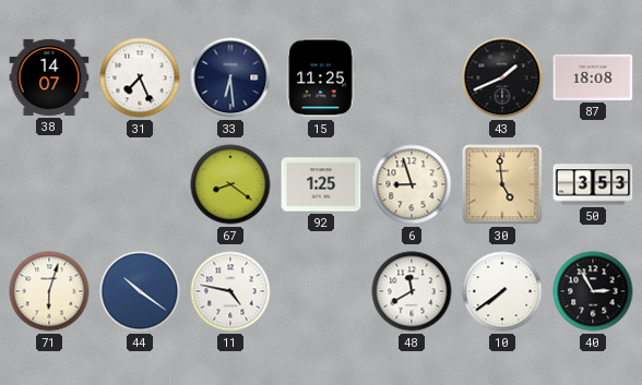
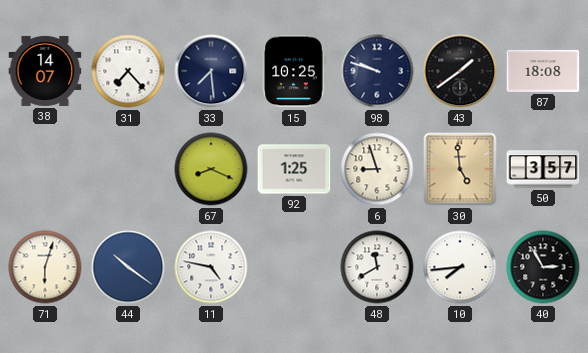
31: 7:26 -> 7:23 (128, 71)
33: 6:29 -> 7:29 (211, 71)
15: 11:25 -> 10:25 (294, 71)
98: none -> 9:48 (377, 71)
43: 1:41 -> 1:39 (460, 71)
67: 8:21 -> 8:19 (211, 169)
50: 3:53 -> 3:57 (543, 169)
10: 7:39 -> 7:44 (460, 267)
